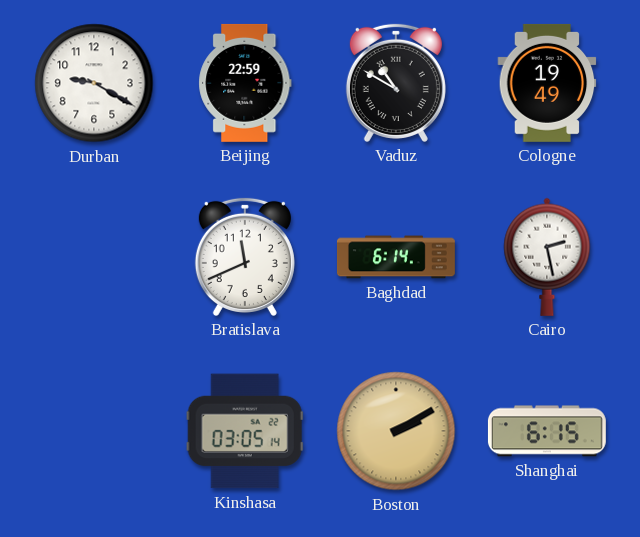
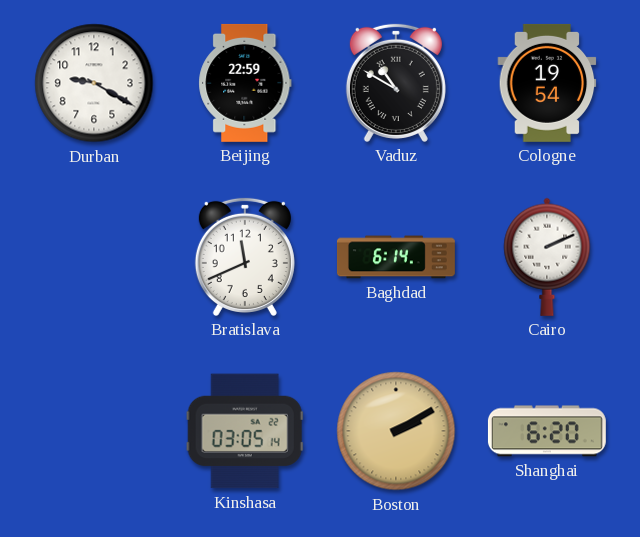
Cologne: 19:49 -> 19:54 (547, 83)
Cairo: 2:28 -> 2:11 (547, 257)
Shanghai: 6:15 -> 6:20 (547, 431)
